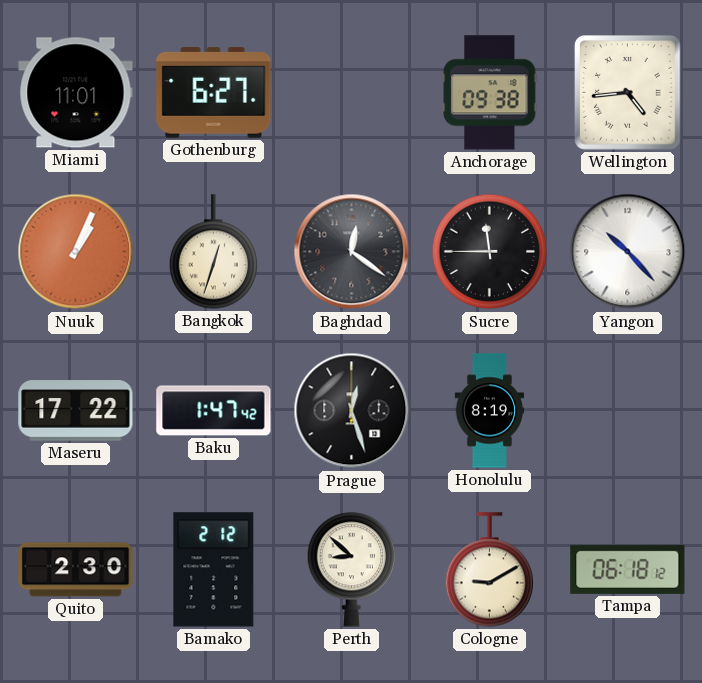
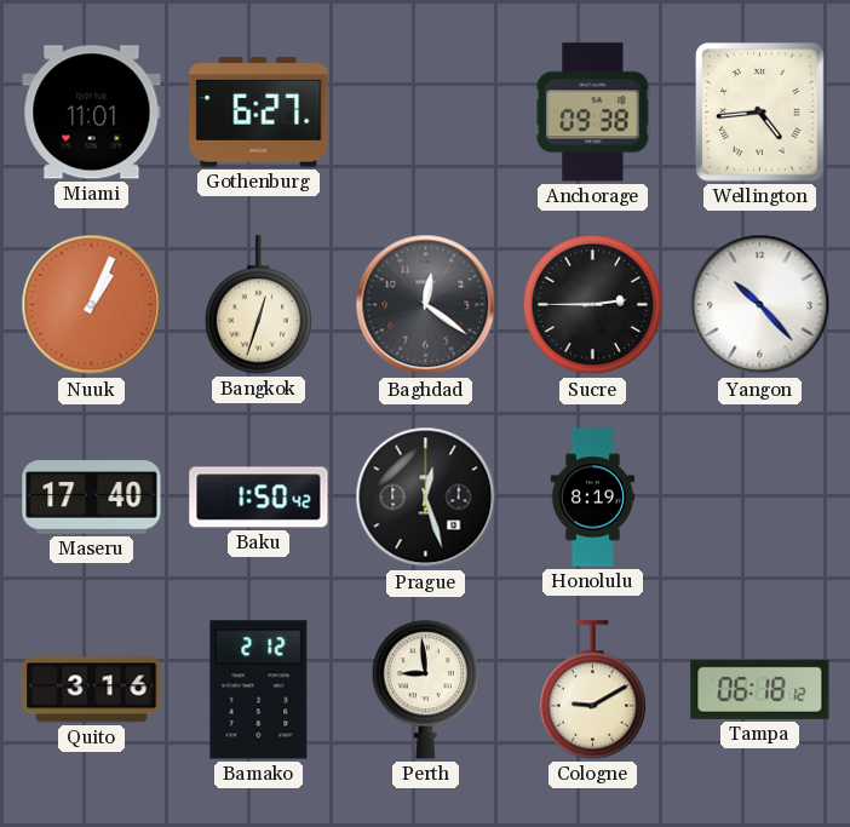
Sucre: 11:45 -> 2:45 (593, 305)
Maseru: 17:22 -> 17:40 (92, 498)
Baku: 1:47 -> 1:50 (259, 498)
Quito: 2:30 -> 3:16 (92, 690)
Perth: 8:52 -> 8:59 (426, 690)
